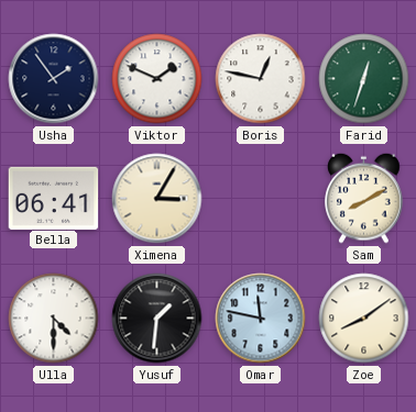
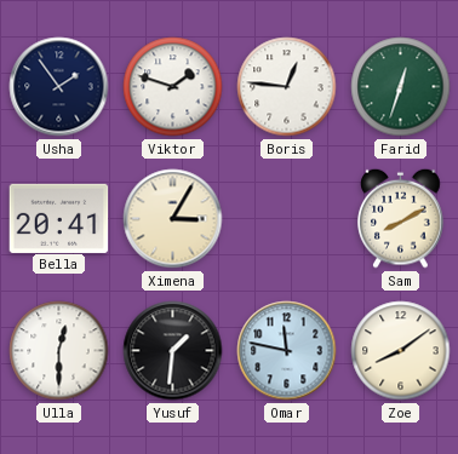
Viktor: 1:49 -> 1:48 (173, 87)
Boris: 12:47 -> 12:46 (287, 87)
Bella: 06:41 -> 20:41 (59, 218)
Ulla: 4:30 -> 12:30 (59, 351)
